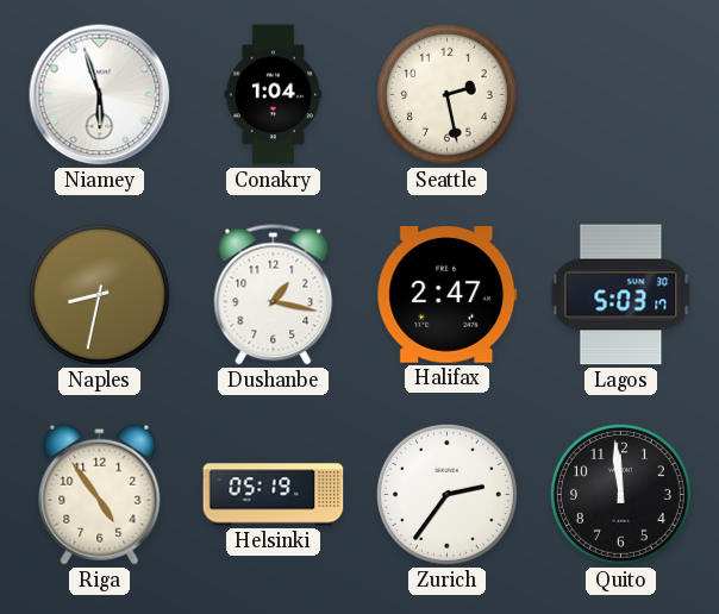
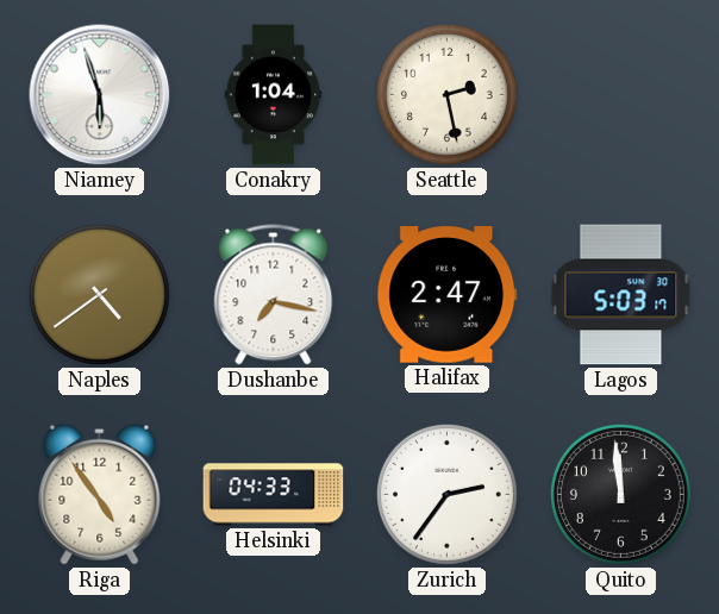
Naples: 8:32 -> 4:39 (99, 294)
Dushanbe: 1:17 -> 7:17 (274, 295)
Helsinki: 05:19 -> 04:33 (274, 495)
